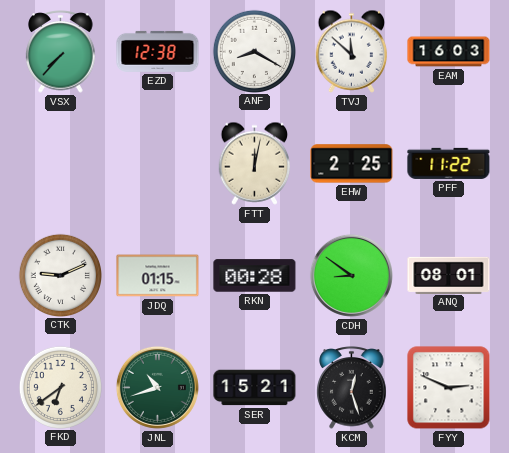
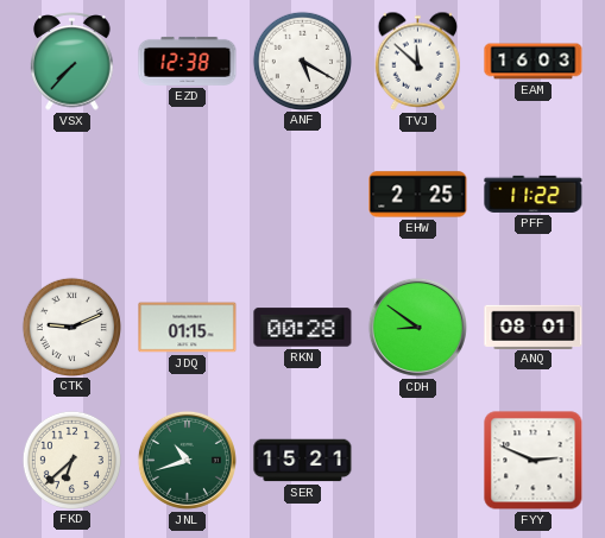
ANF: 8:20 -> 5:20 (302, 61)
FTT: 12:02 -> none (255, 163)
FKD: 6:39 -> 6:38 (71, 460)
KCM: 12:27 -> none (352, 388)
